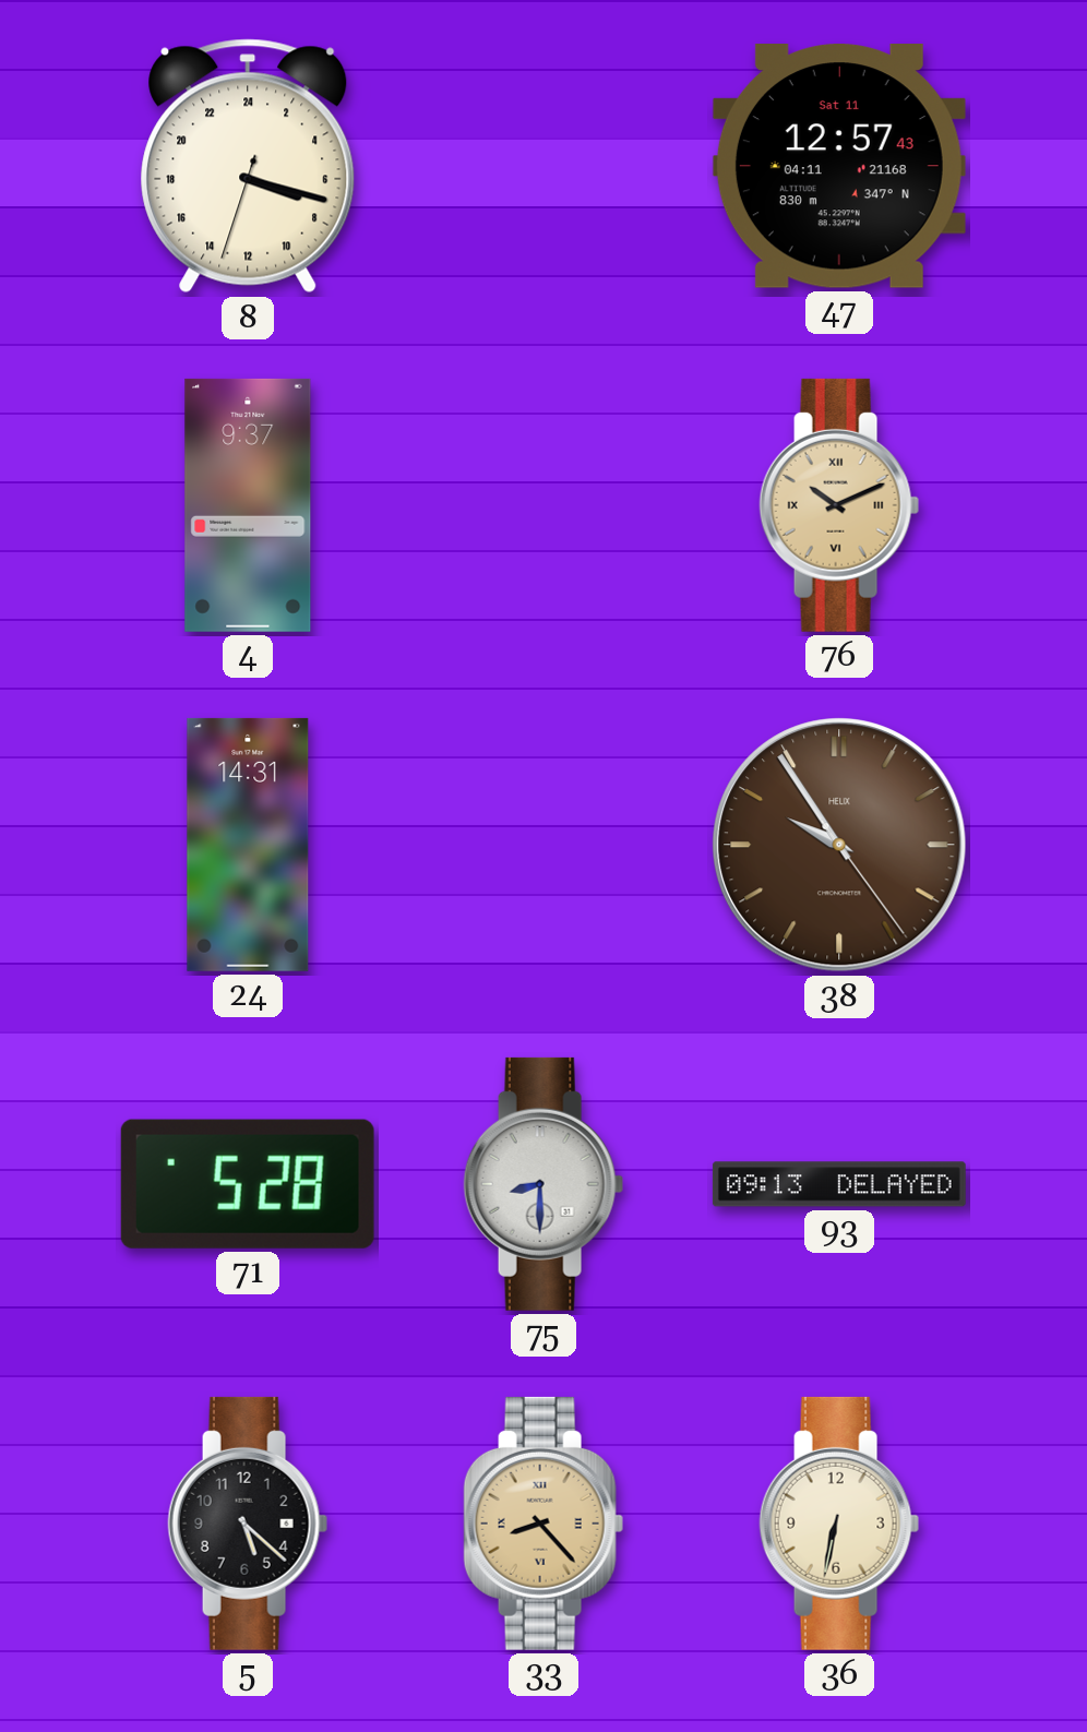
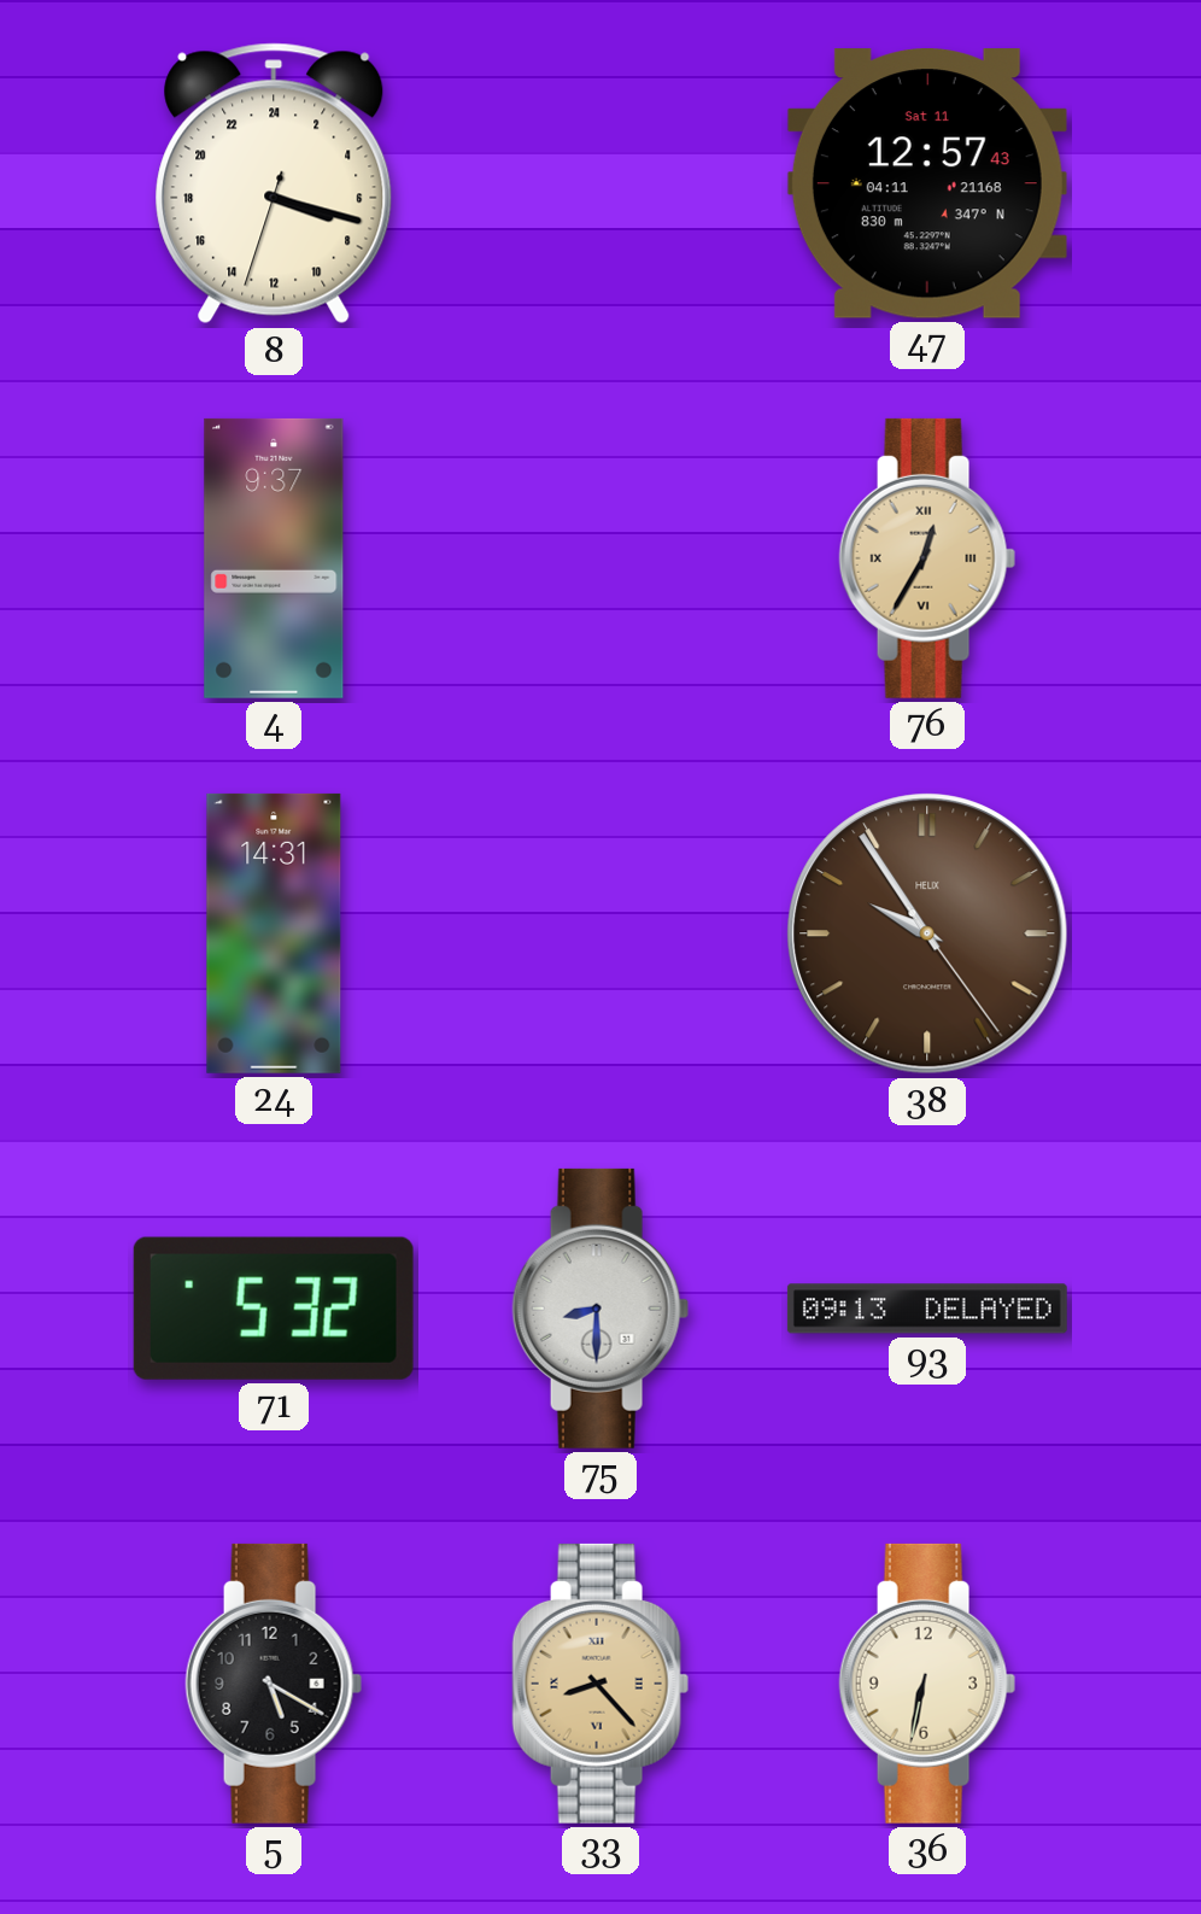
76: 10:11 -> 12:35 (927, 558)
71: 5:28 -> 5:32 (274, 1309)
5: 5:22 -> 5:20 (274, 1684)
